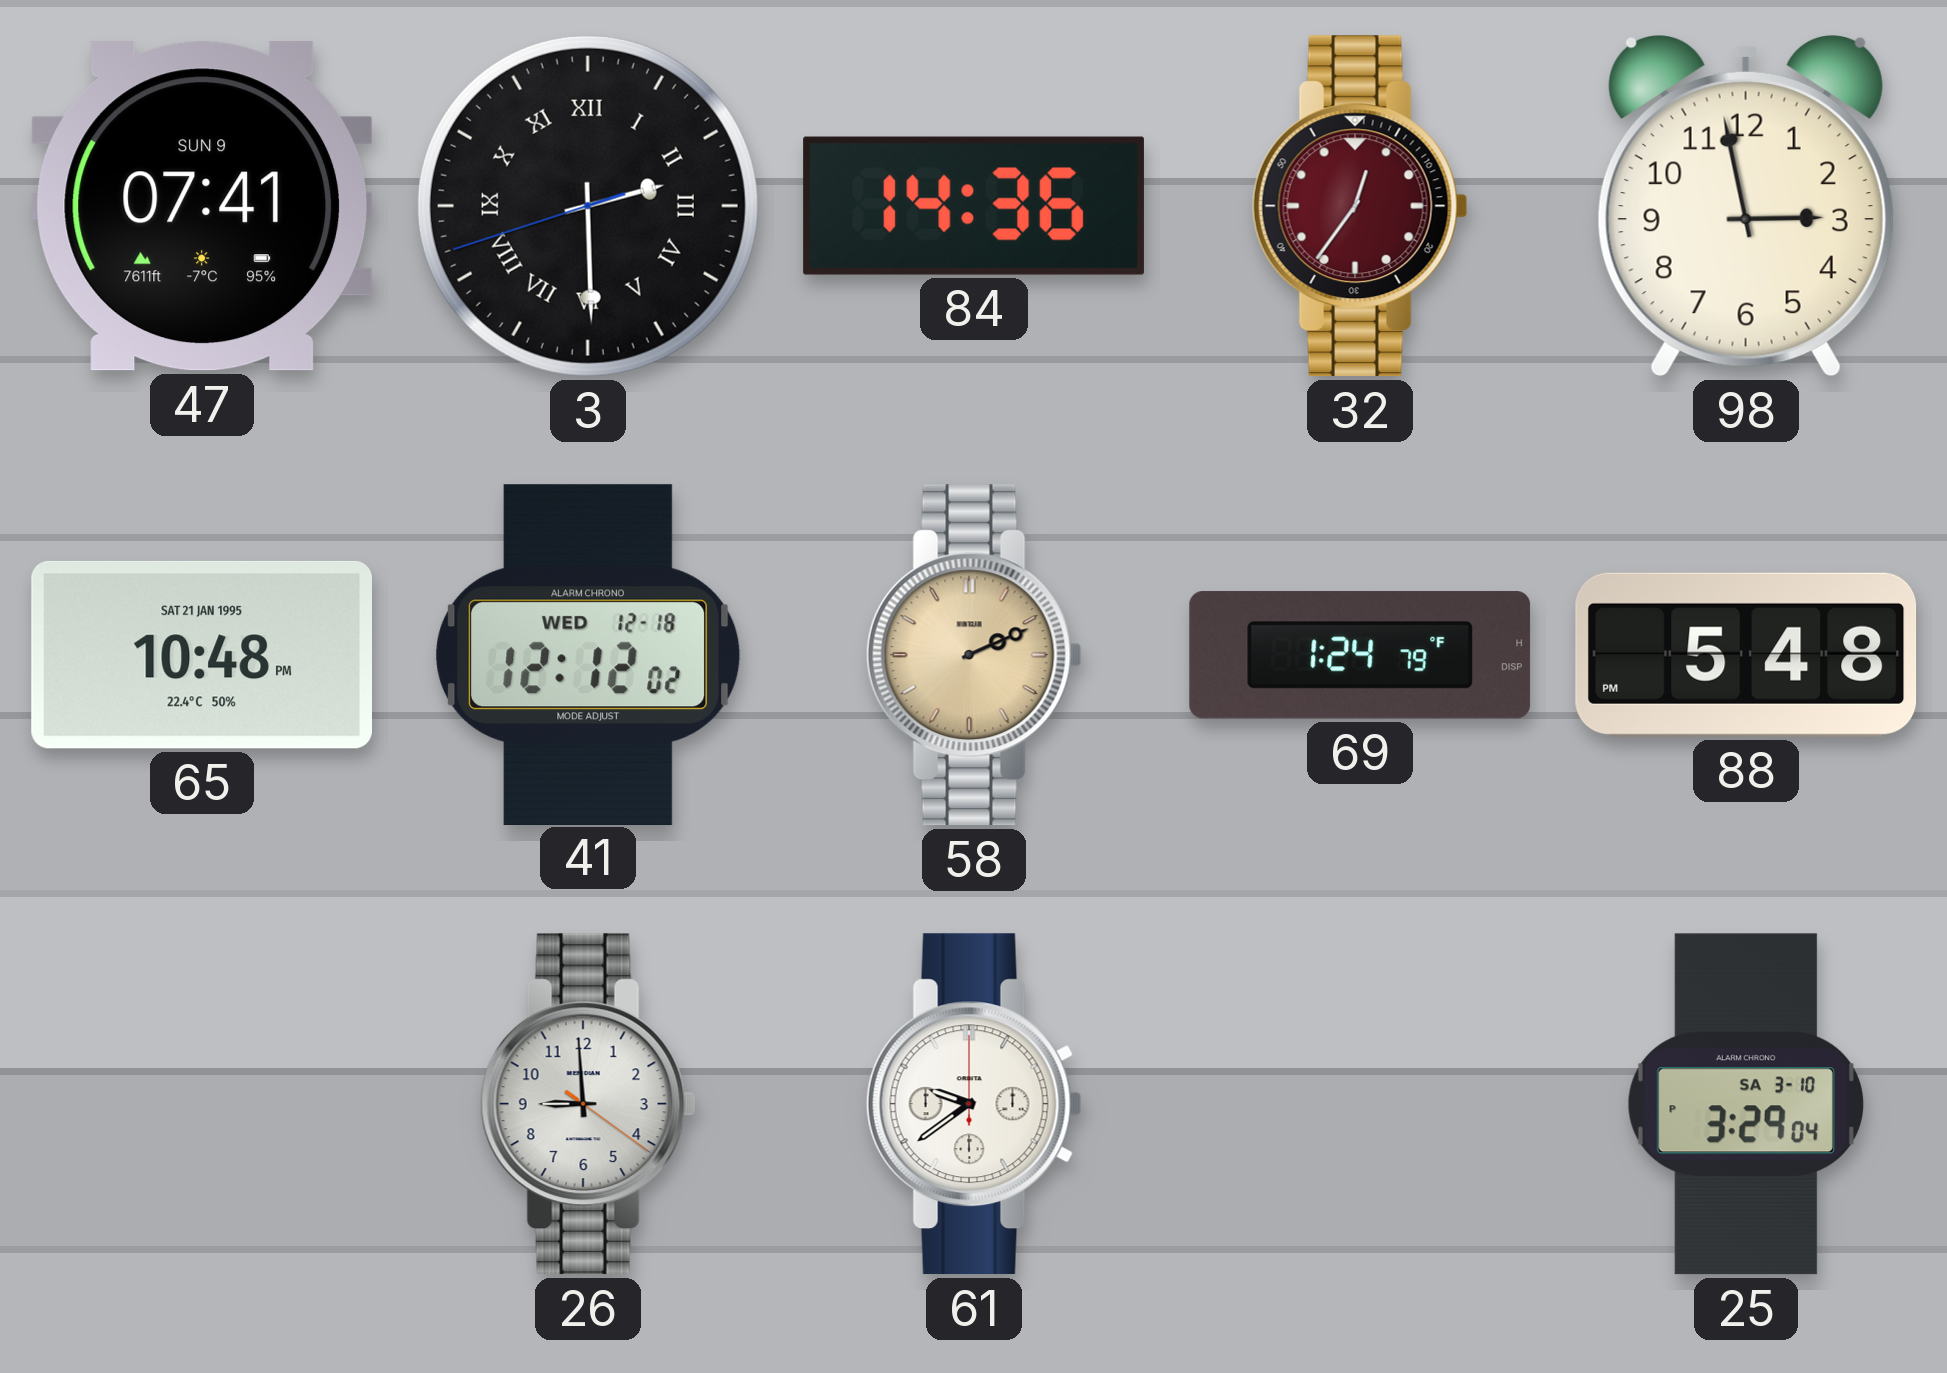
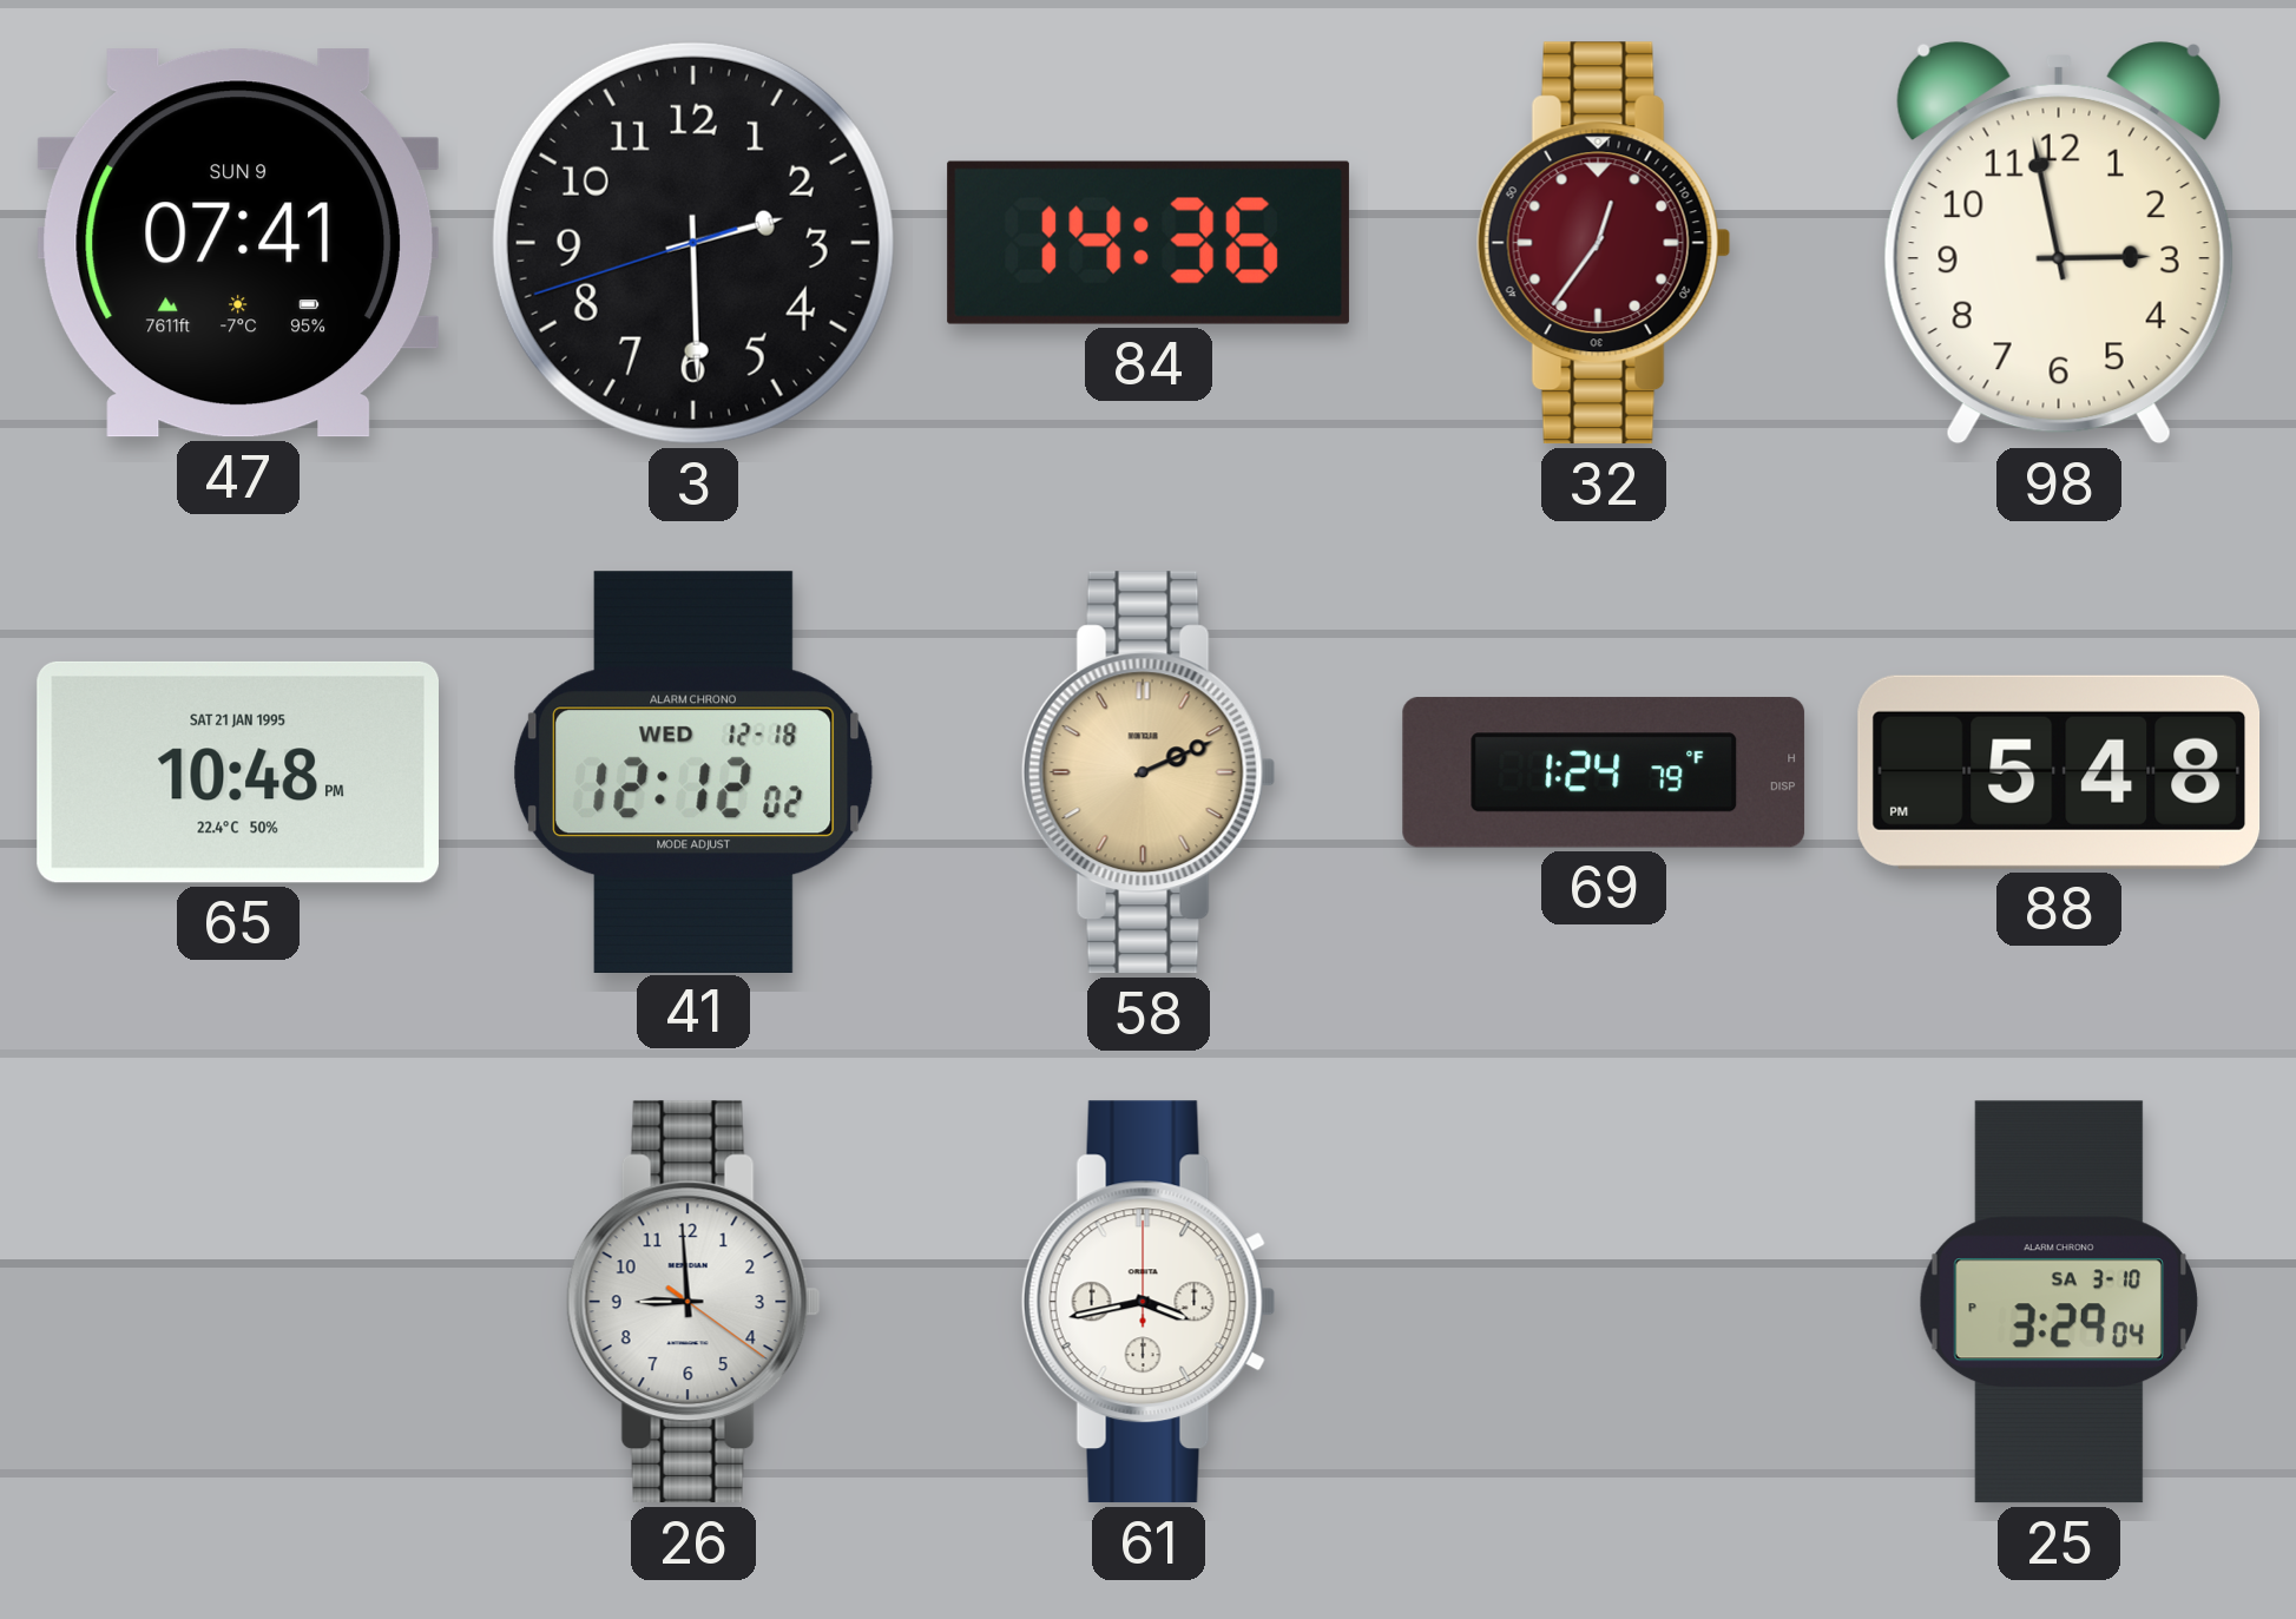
3 numerals: Roman -> Arabic (693, 243)
61: 9:39 -> 3:43 (1149, 1302)
